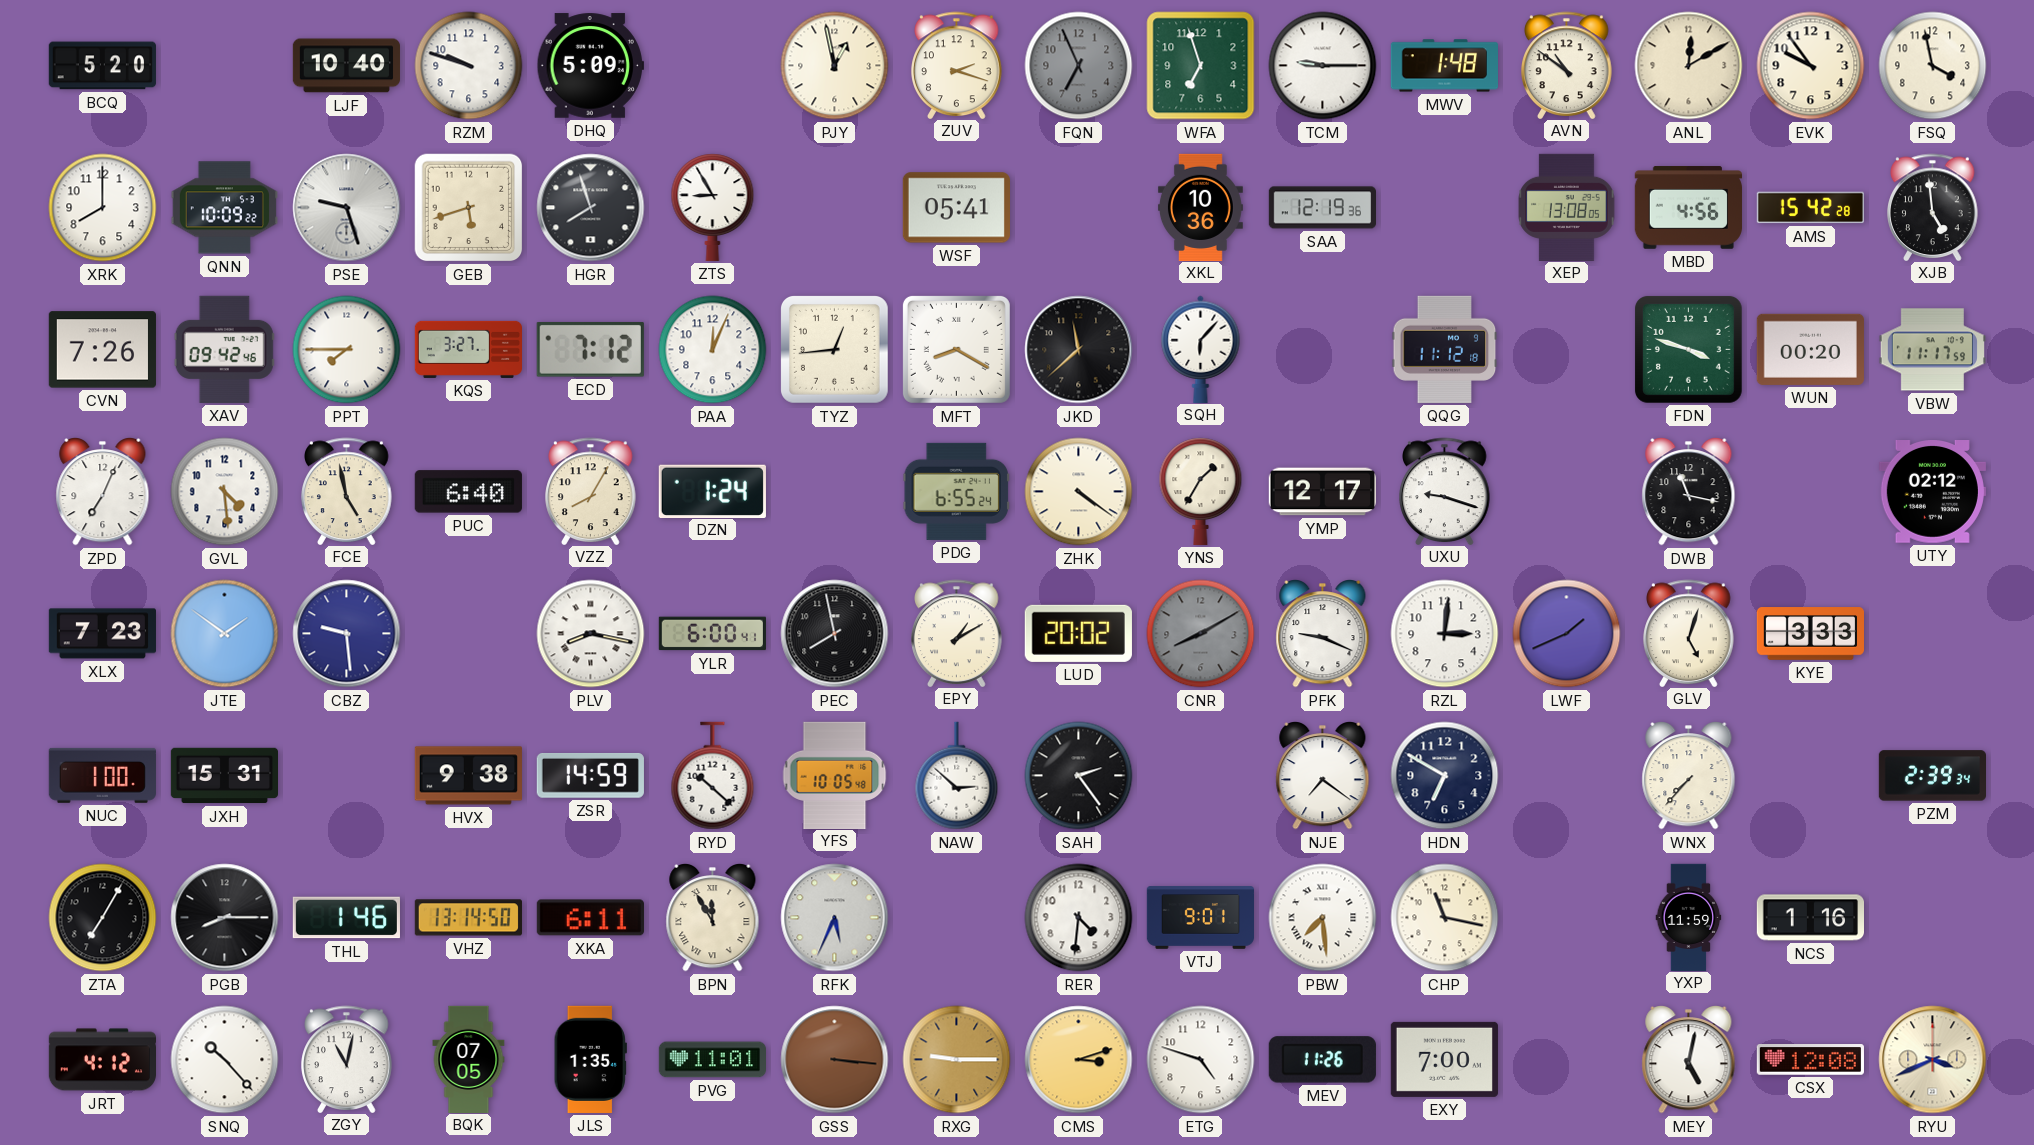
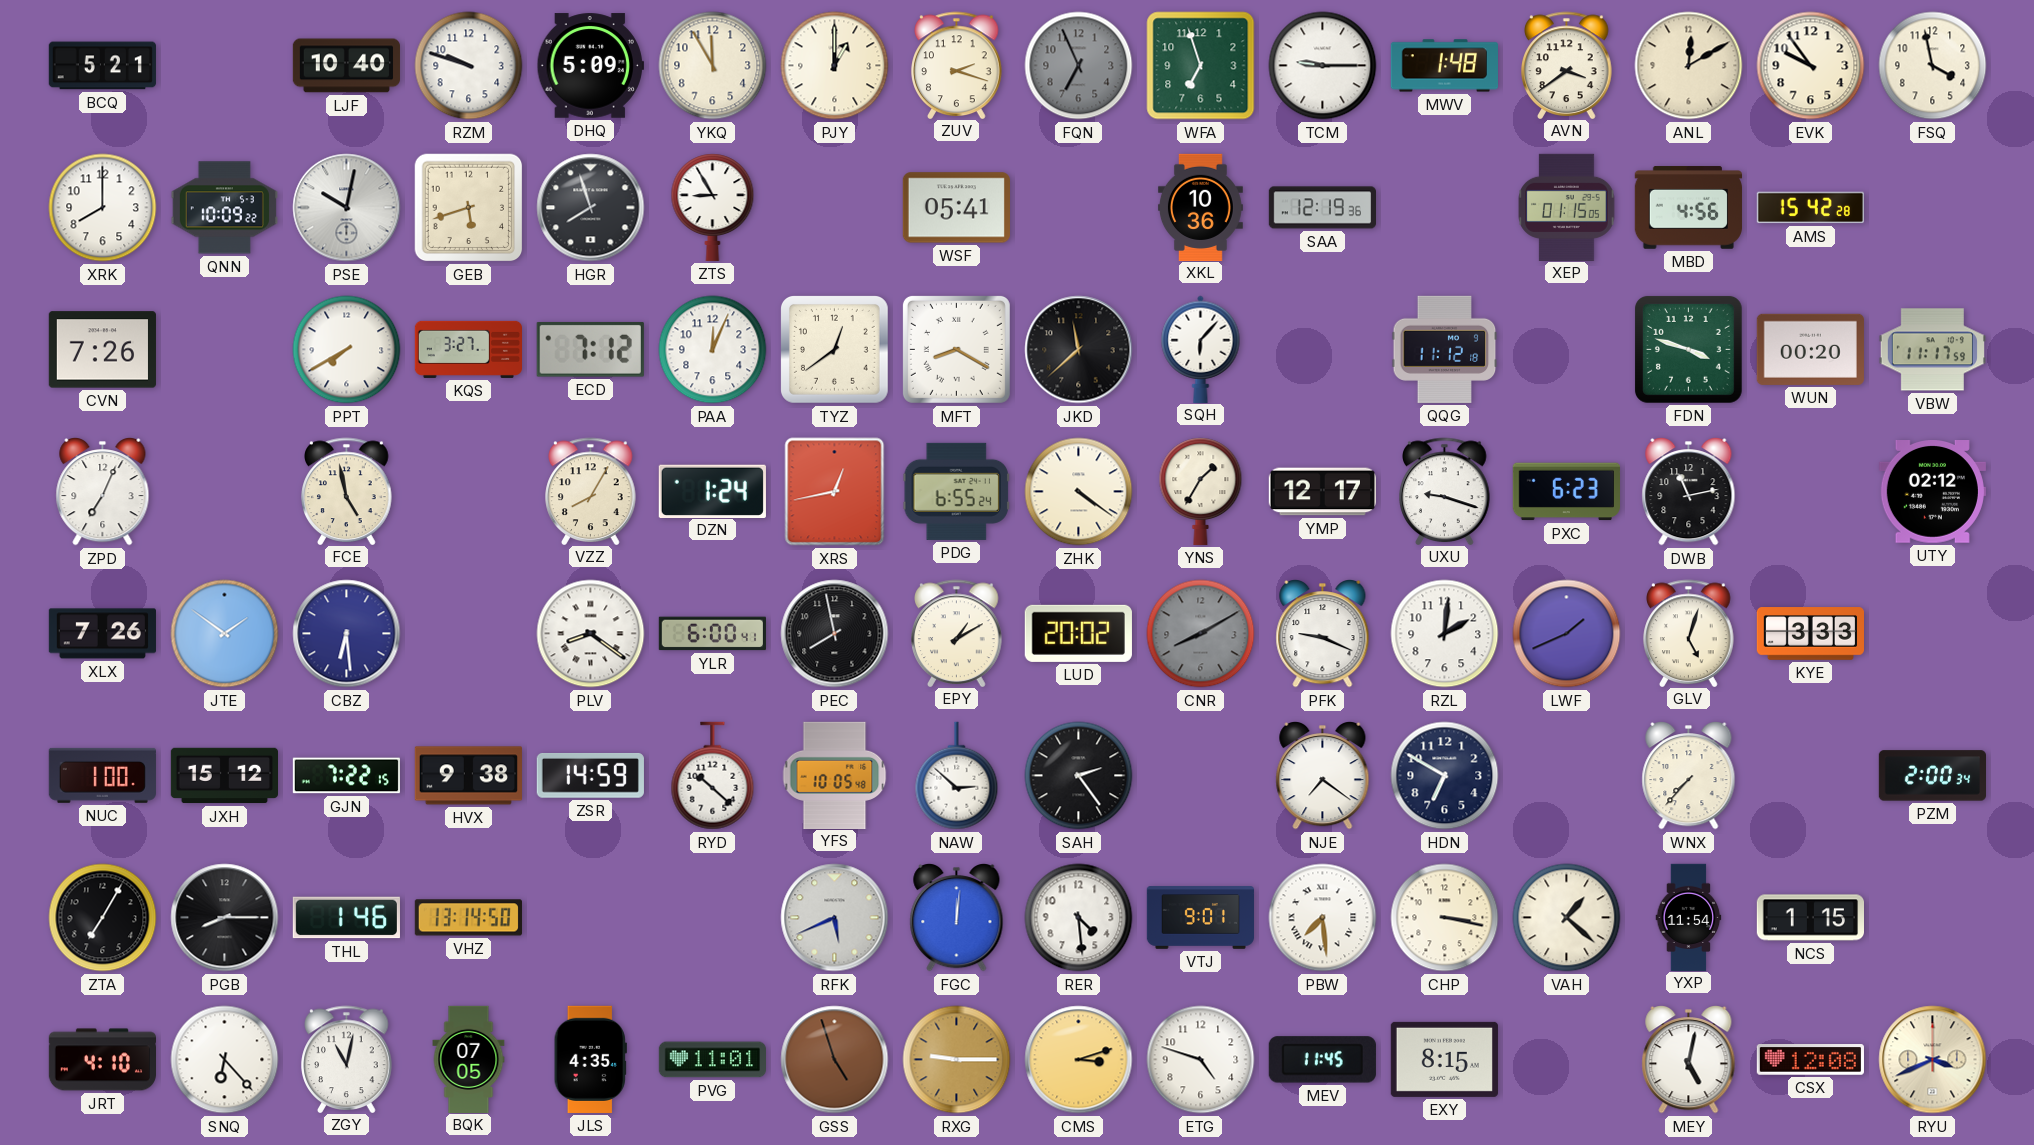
BCQ: 5:20 -> 5:21 (102, 66)
YKQ: none -> 11:55 (713, 66)
PJY: 12:58 -> 1:00 (835, 66)
AVN: 10:51 -> 3:39 (1567, 65)
PSE: 9:27 -> 10:02 (347, 208)
XEP: 13:08 -> 01:15 (1567, 207)
XJB: 4:59 -> none (1933, 207)
XAV: 09:42 -> none (224, 349)
PPT: 7:45 -> 7:40 (347, 350)
TYZ: 12:44 -> 12:39 (834, 349)
GVL: 4:29 -> none (225, 492)
PUC: 6:40 -> none (468, 492)
XRS: none -> 12:43 (835, 492)
PXC: none -> 6:23 (1566, 492)
DWB: 11:17 -> 11:13 (1689, 491)
XLX: 7:23 -> 7:26 (102, 634)
CBZ: 9:29 -> 6:29 (347, 634)
PLV: 8:17 -> 8:21 (591, 634)
RZL: 3:01 -> 2:01 (1445, 634)
JXH: 15:31 -> 15:12 (224, 776)
GJN: none -> 7:22 (346, 776)
PZM: 2:39 -> 2:00 (1932, 776)
XKA: 6:11 -> none (590, 918)
BPN: 11:55 -> none (713, 917)
RFK: 5:34 -> 5:41 (835, 918)
FGC: none -> 12:01 (957, 917)
RER: 4:31 -> 4:29 (1079, 918)
CHP: 11:17 -> 3:17 (1445, 918)
VAH: none -> 1:22 (1567, 918)
YXP: 11:59 -> 11:54 (1689, 917)
NCS: 1:16 -> 1:15 (1810, 918)
JRT: 4:12 -> 4:10 (102, 1060)
SNQ: 10:23 -> 6:23 (225, 1060)
JLS: 1:35 -> 4:35 (590, 1059)
GSS: 3:16 -> 4:57 (835, 1060)
MEV: 11:26 -> 11:45 (1322, 1060)
EXY: 7:00 -> 8:15 (1444, 1059)
